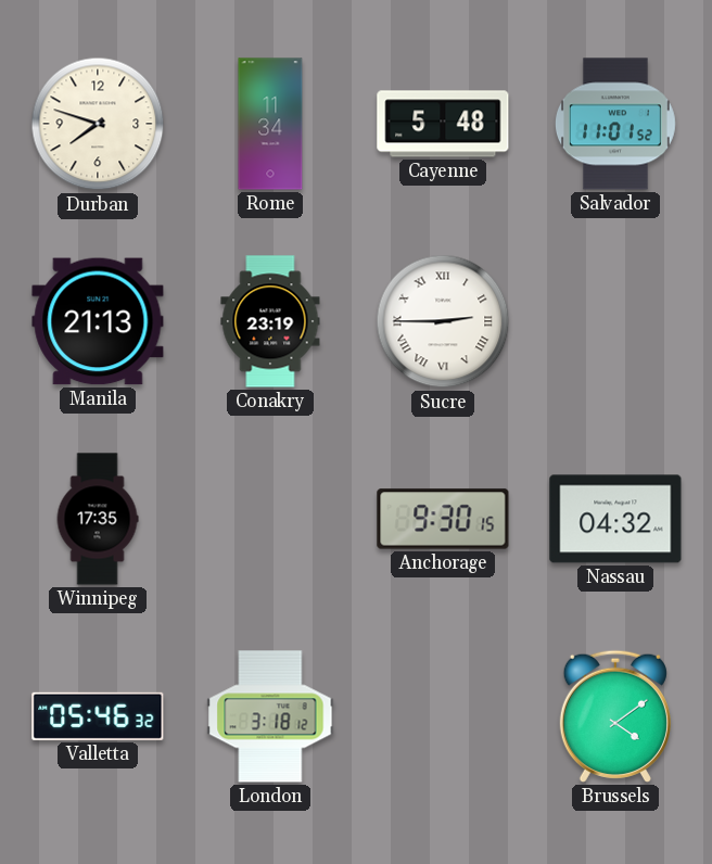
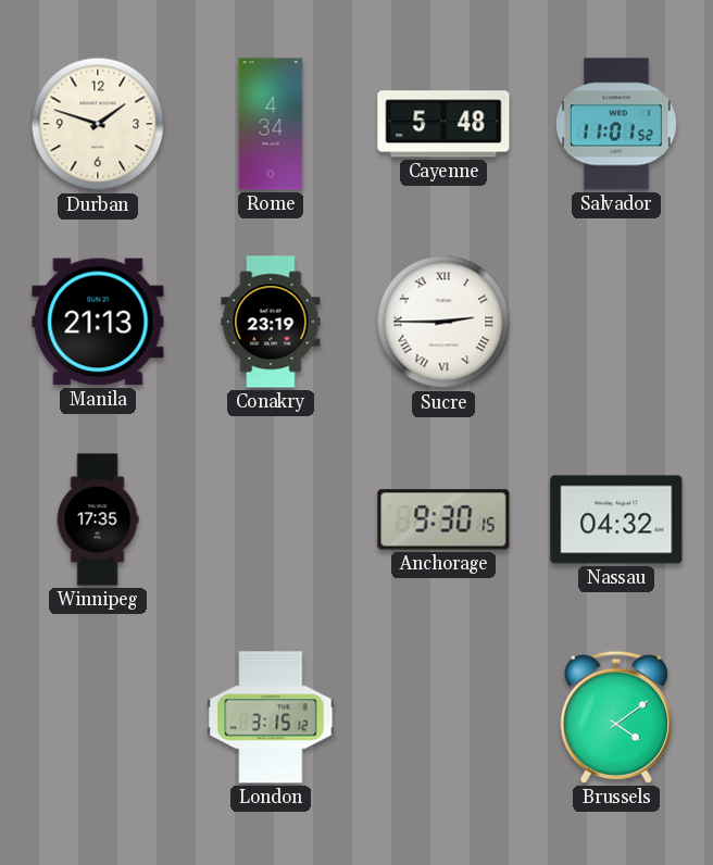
Durban: 7:48 -> 1:48 (98, 124)
Rome: 11:34 -> 4:34 (271, 124)
Valletta: 05:46 -> none (98, 716)
London: 3:18 -> 3:15 (271, 717)
